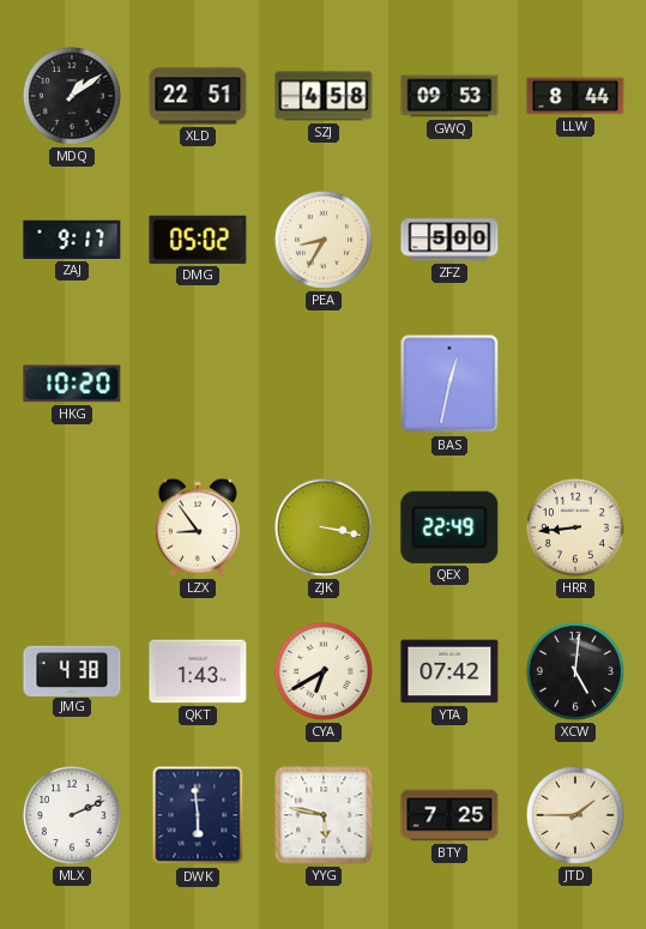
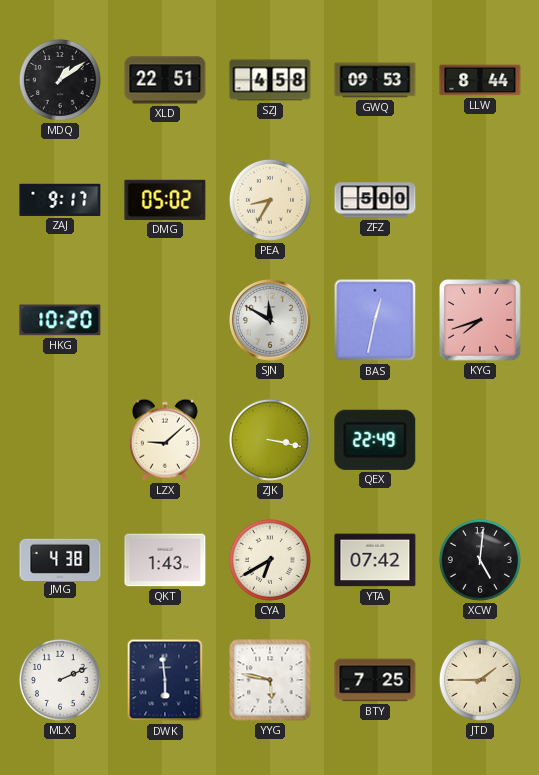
SJN: none -> 11:50 (270, 320)
KYG: none -> 7:42 (480, 320)
LZX: 8:54 -> 9:08 (165, 440)
HRR: 8:44 -> none (575, 527)
